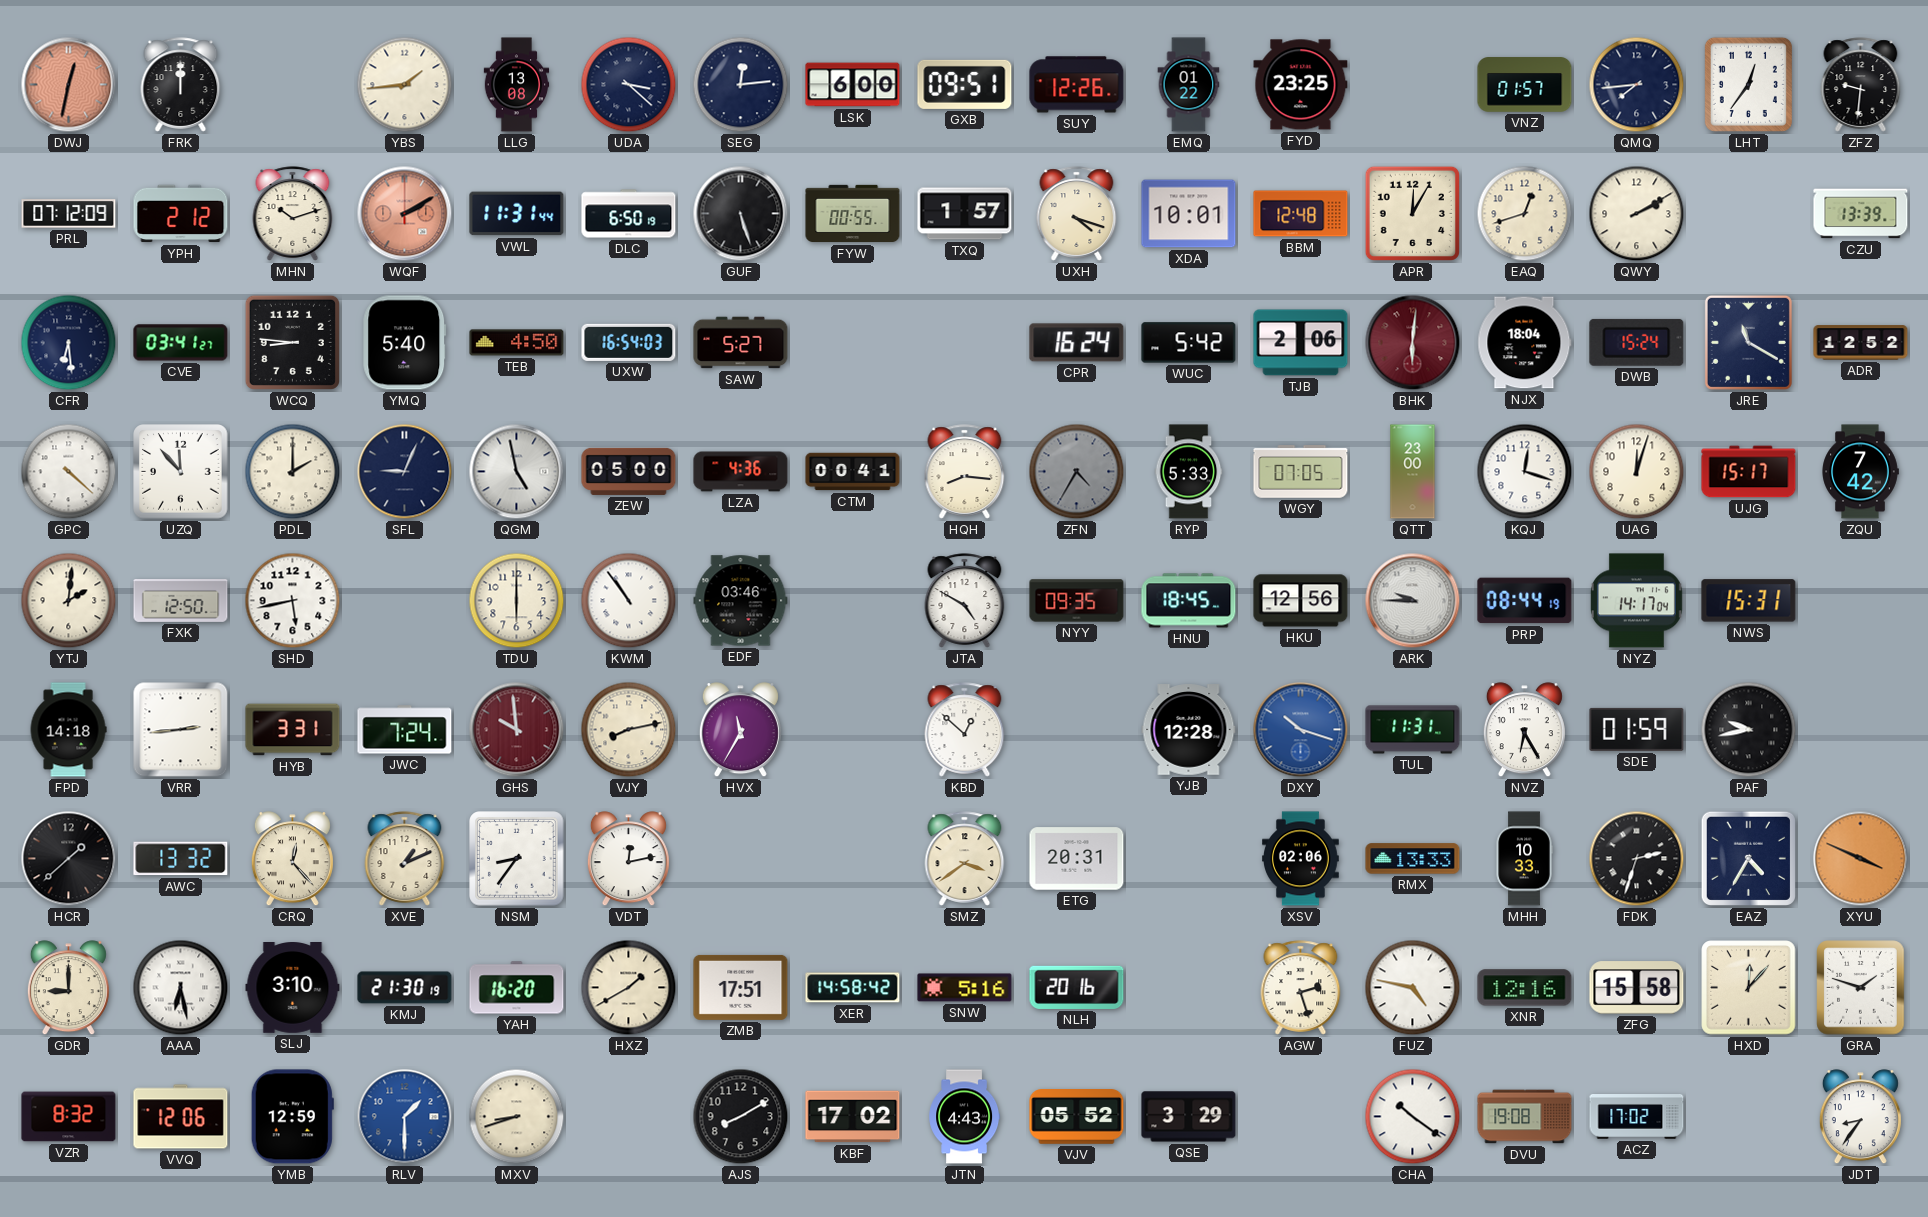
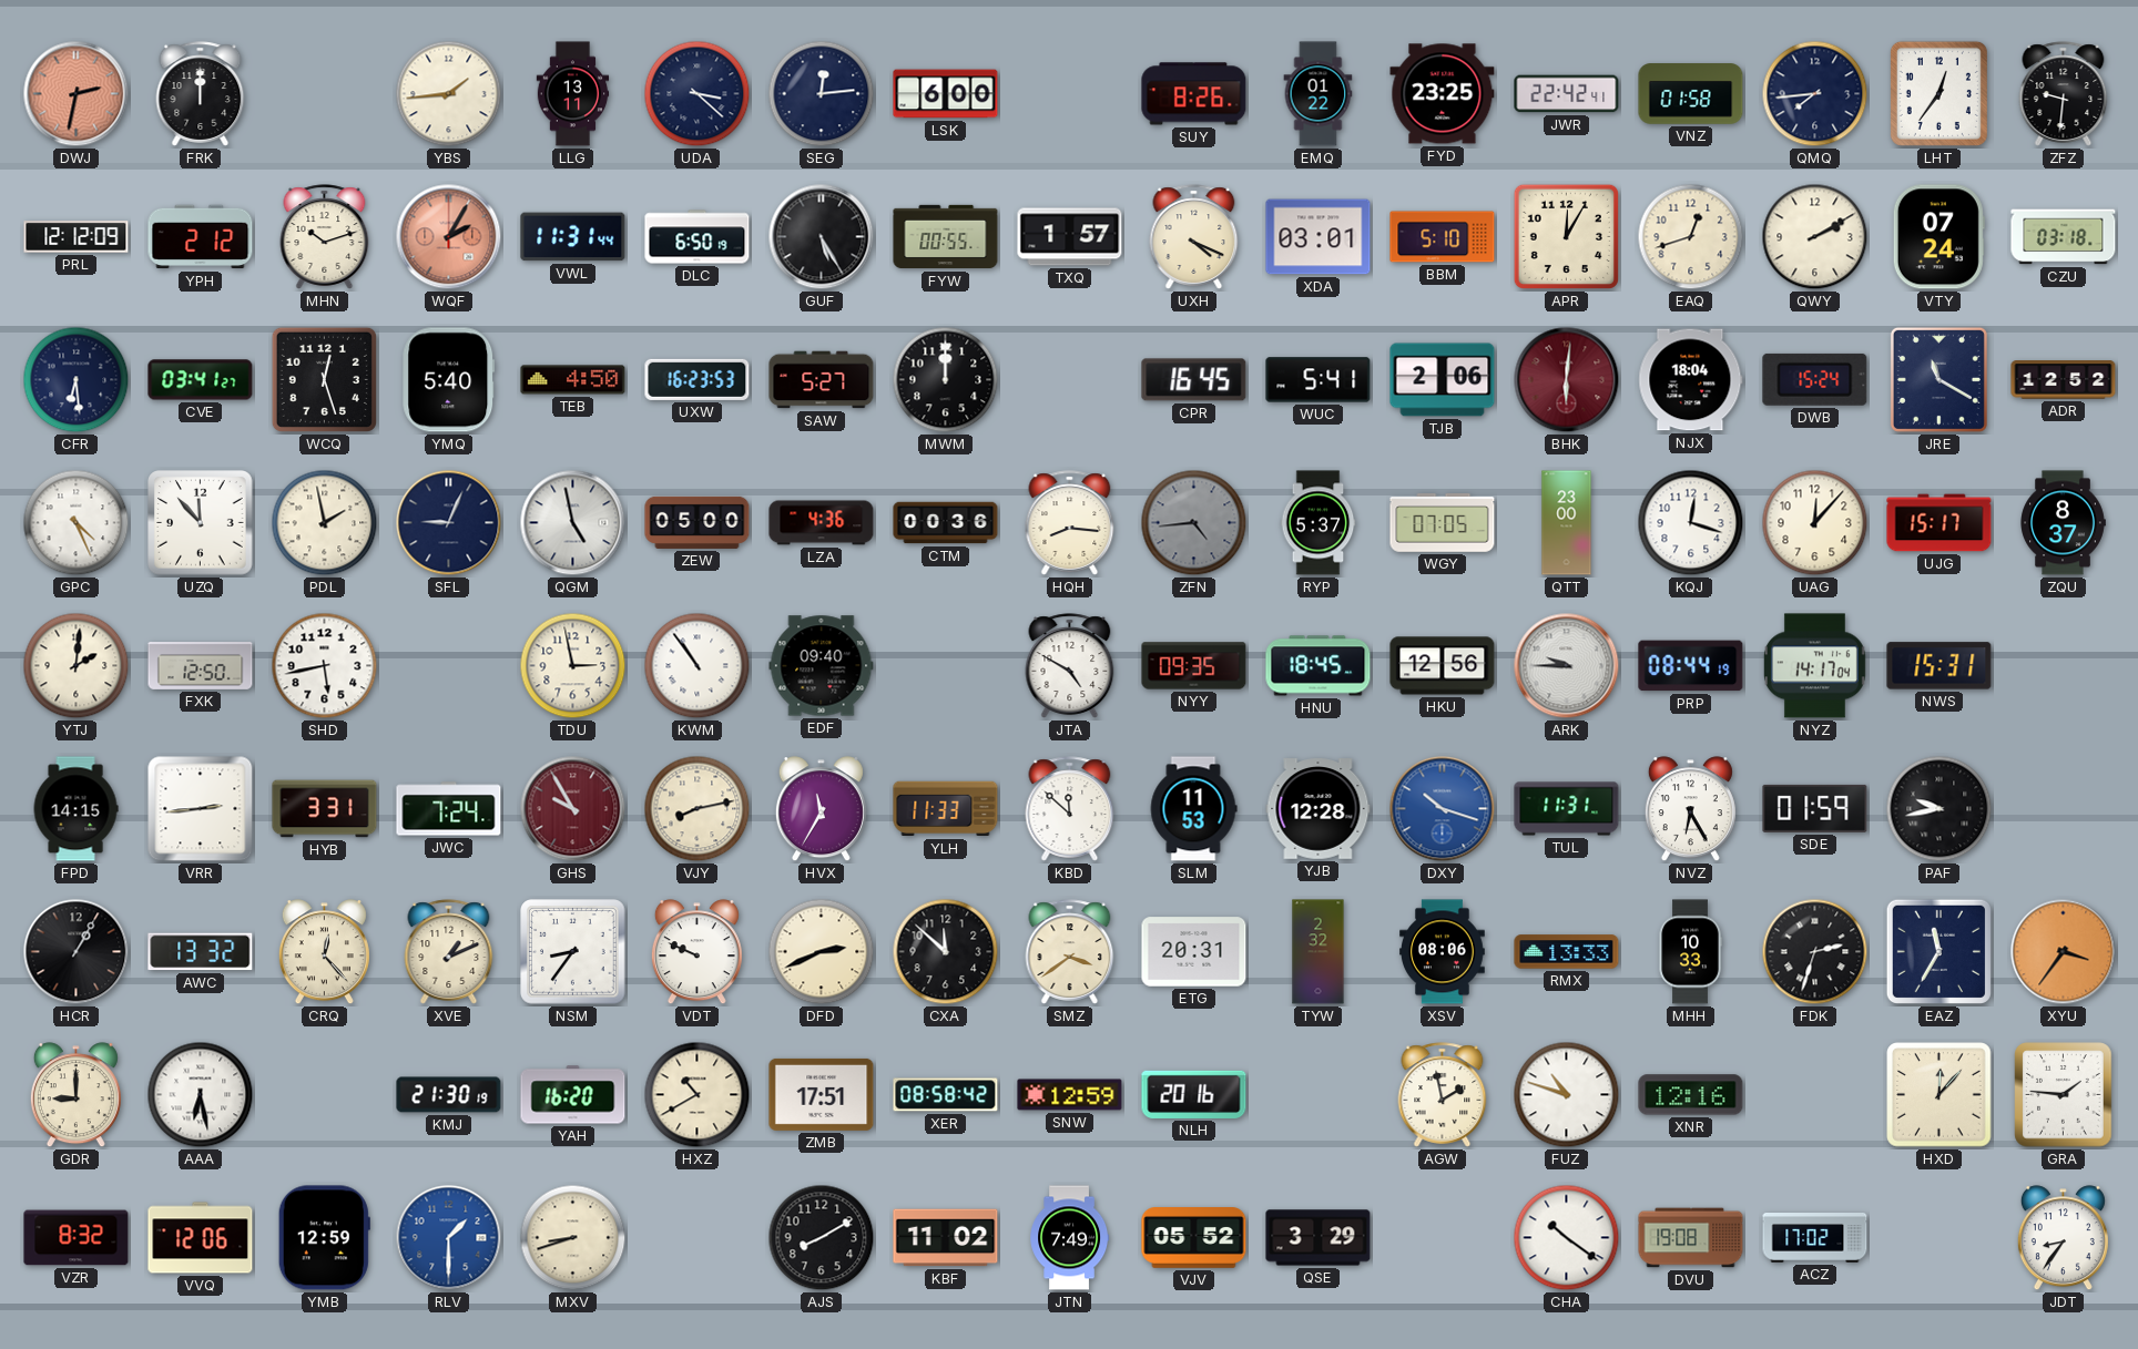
DWJ: 12:32 -> 2:32 (77, 94)
LLG: 13:08 -> 13:11 (573, 94)
GXB: 09:51 -> none (965, 84)
SUY: 12:26 -> 8:26 (1194, 94)
JWR: none -> 22:42 (1567, 94)
VNZ: 01:57 -> 01:58 (1691, 94)
PRL: 07:12 -> 12:12 (77, 237)
WQF: 2:10 -> 2:05 (449, 237)
GUF: 5:27 -> 5:25 (822, 237)
UXH: 4:18 -> 4:19 (1194, 237)
XDA: 10:01 -> 03:01 (1319, 237)
BBM: 12:48 -> 5:10 (1443, 237)
VTY: none -> 07:24 (1938, 237)
CZU: 13:39 -> 03:18 (2064, 237)
WCQ: 8:46 -> 12:27 (324, 379)
UXW: 16:54 -> 16:23 (698, 379)
MWM: none -> 12:00 (946, 380)
CPR: 16:24 -> 16:45 (1194, 380)
WUC: 5:42 -> 5:41 (1319, 380)
GPC: 4:22 -> 4:26 (77, 523)
PDL: 2:00 -> 1:58 (325, 523)
CTM: 00:41 -> 00:36 (946, 523)
ZFN: 4:35 -> 4:44 (1194, 523)
RYP: 5:33 -> 5:37 (1319, 523)
UAG: 12:03 -> 12:07 (1815, 523)
ZQU: 7:42 -> 8:37 (2063, 523)
TDU: 6:00 -> 2:58 (573, 666)
EDF: 03:46 -> 09:40 (822, 666)
FPD: 14:18 -> 14:15 (75, 809)
GHS: 9:59 -> 9:55 (573, 809)
YLH: none -> 11:33 (946, 809)
KBD: 12:52 -> 11:52 (1070, 809)
SLM: none -> 11:53 (1193, 809)
HCR: 1:38 -> 1:05 (77, 952)
VDT: 12:13 -> 9:49 (696, 952)
DFD: none -> 2:41 (822, 952)
CXA: none -> 11:52 (946, 952)
TYW: none -> 2:32 (1319, 952)
XSV: 02:06 -> 08:06 (1443, 952)
EAZ: 4:35 -> 11:35 (1938, 951)
XYU: 3:49 -> 3:36 (2064, 952)
SLJ: 3:10 -> none (293, 988)
HXZ: 1:40 -> 10:40 (698, 1095)
XER: 14:58 -> 08:58 (946, 1095)
SNW: 5:16 -> 12:59 (1070, 1095)
AGW: 2:27 -> 1:58 (1443, 1095)
FUZ: 4:47 -> 10:48 (1567, 1095)
ZFG: 15:58 -> none (1637, 988)
GRA: 1:48 -> 1:46 (2064, 1095)
KBF: 17:02 -> 11:02 (946, 1238)
JTN: 4:43 -> 7:49 (1070, 1238)
